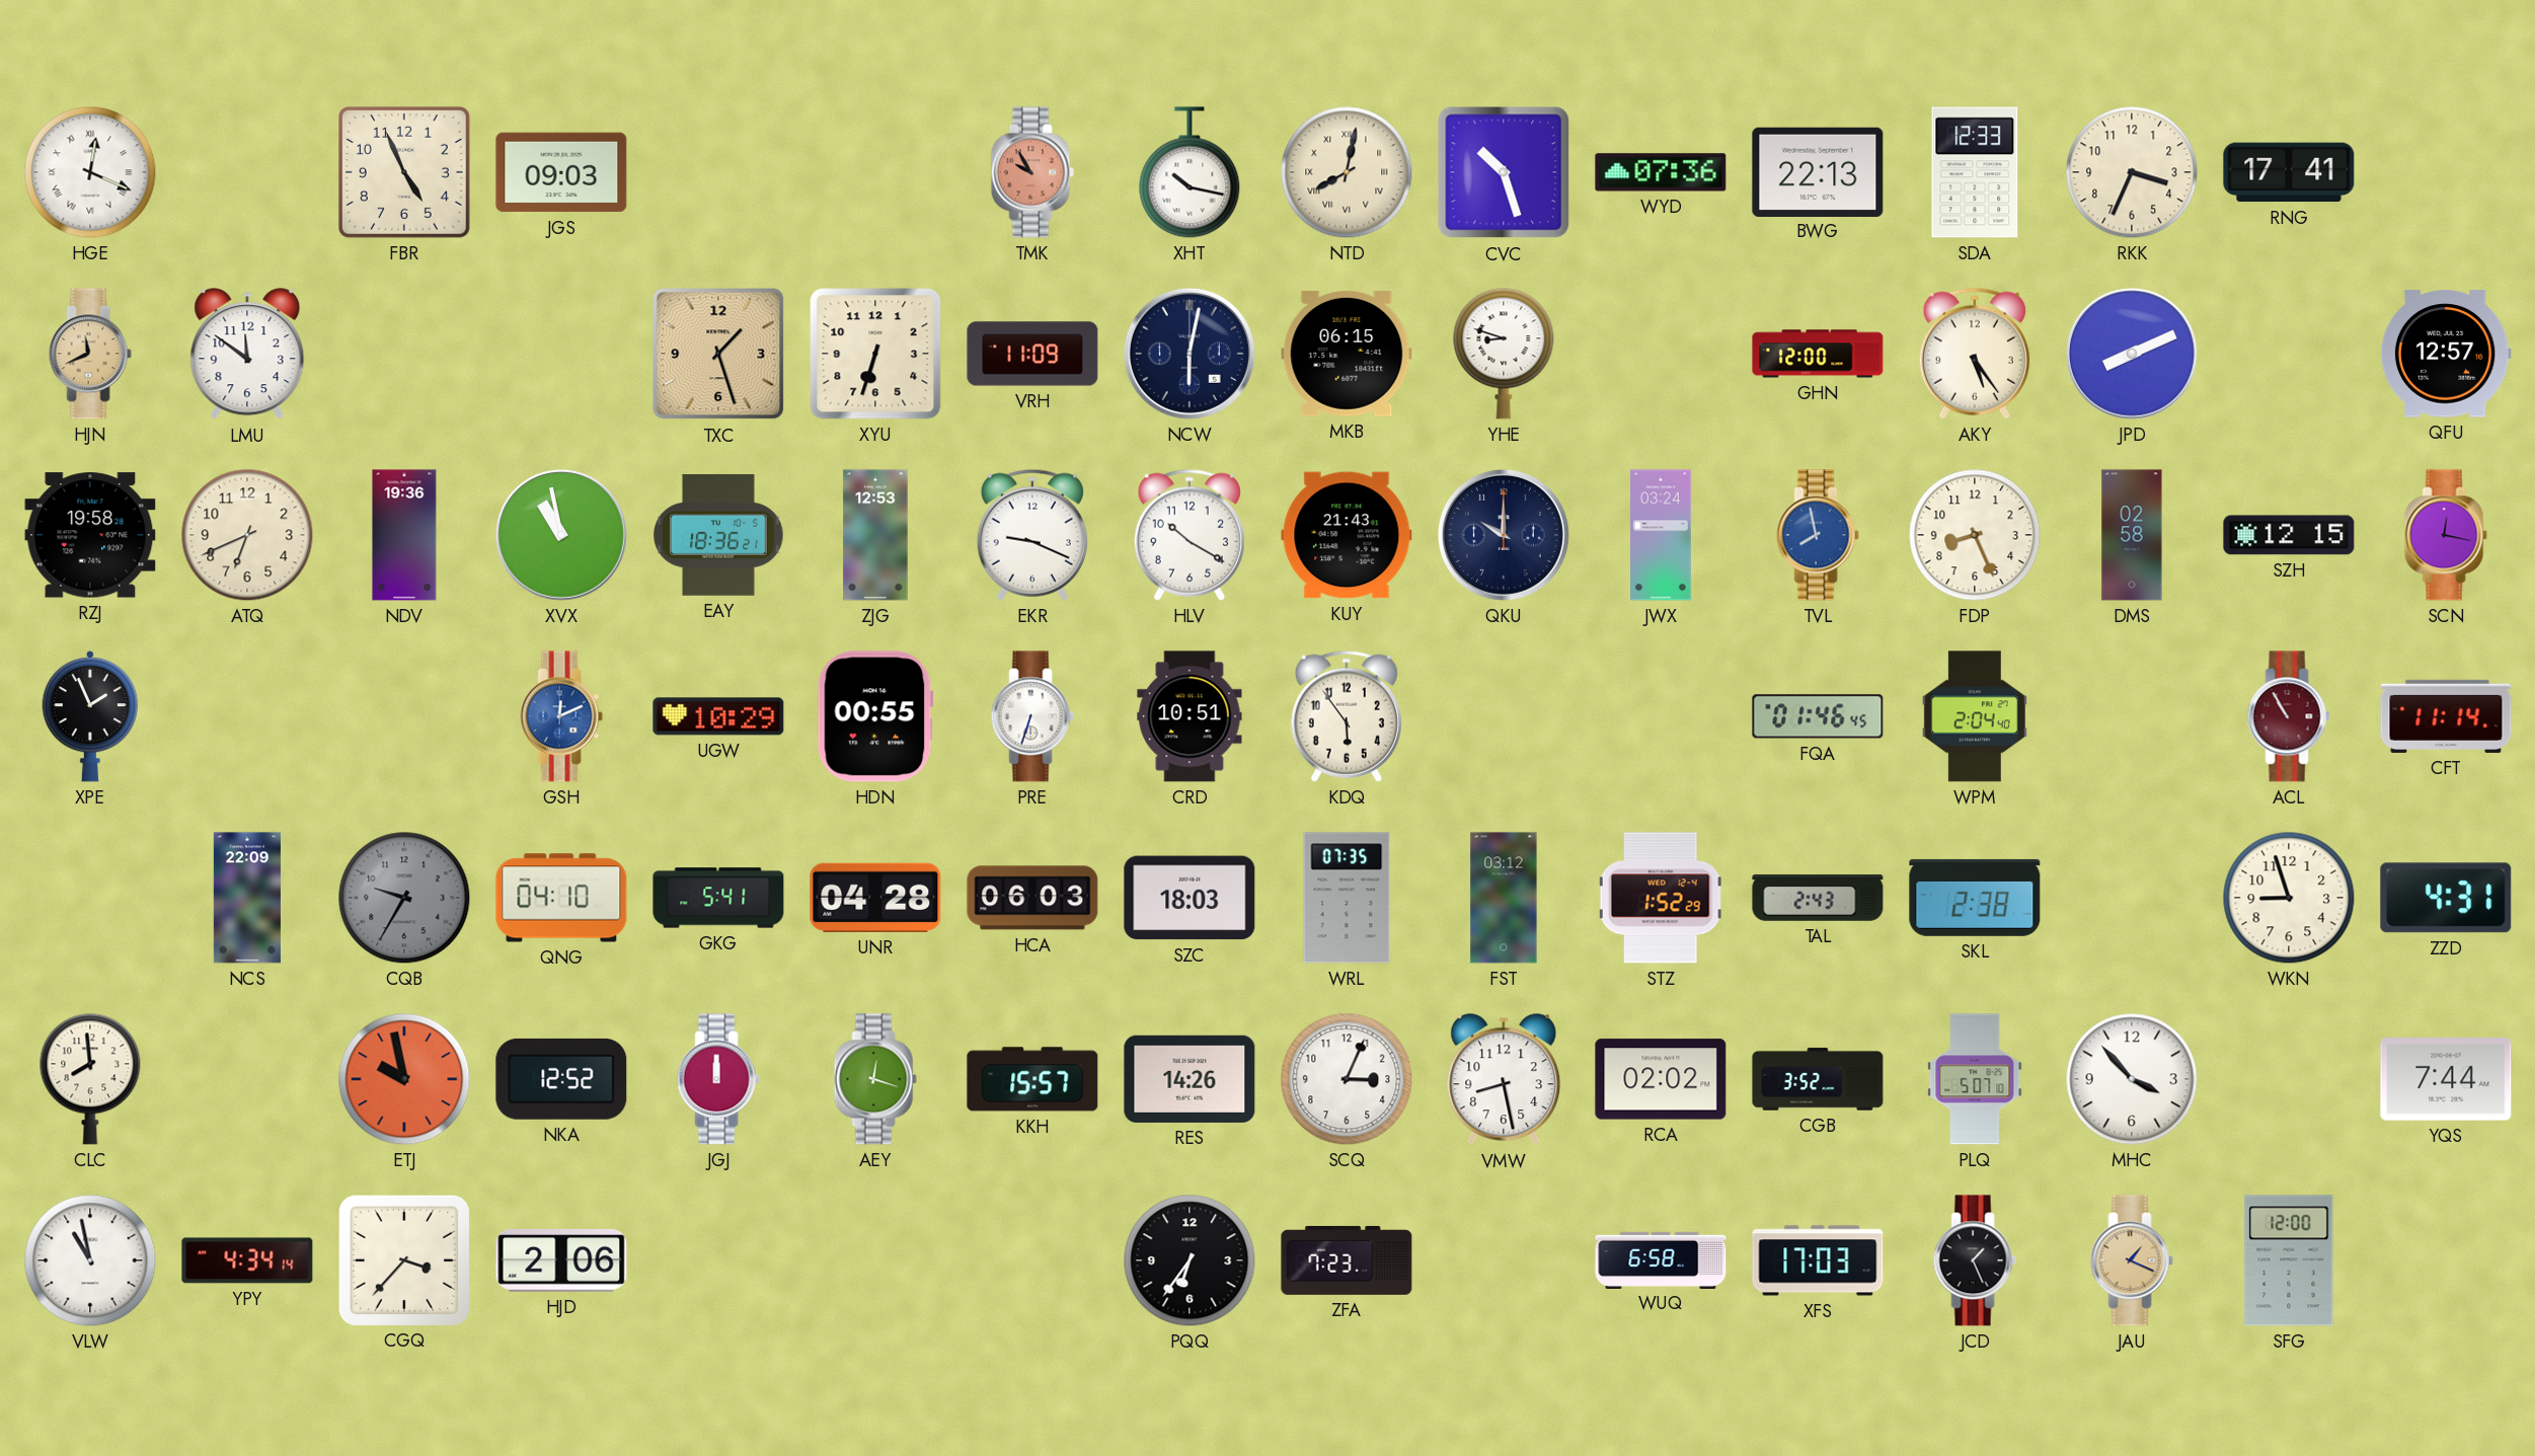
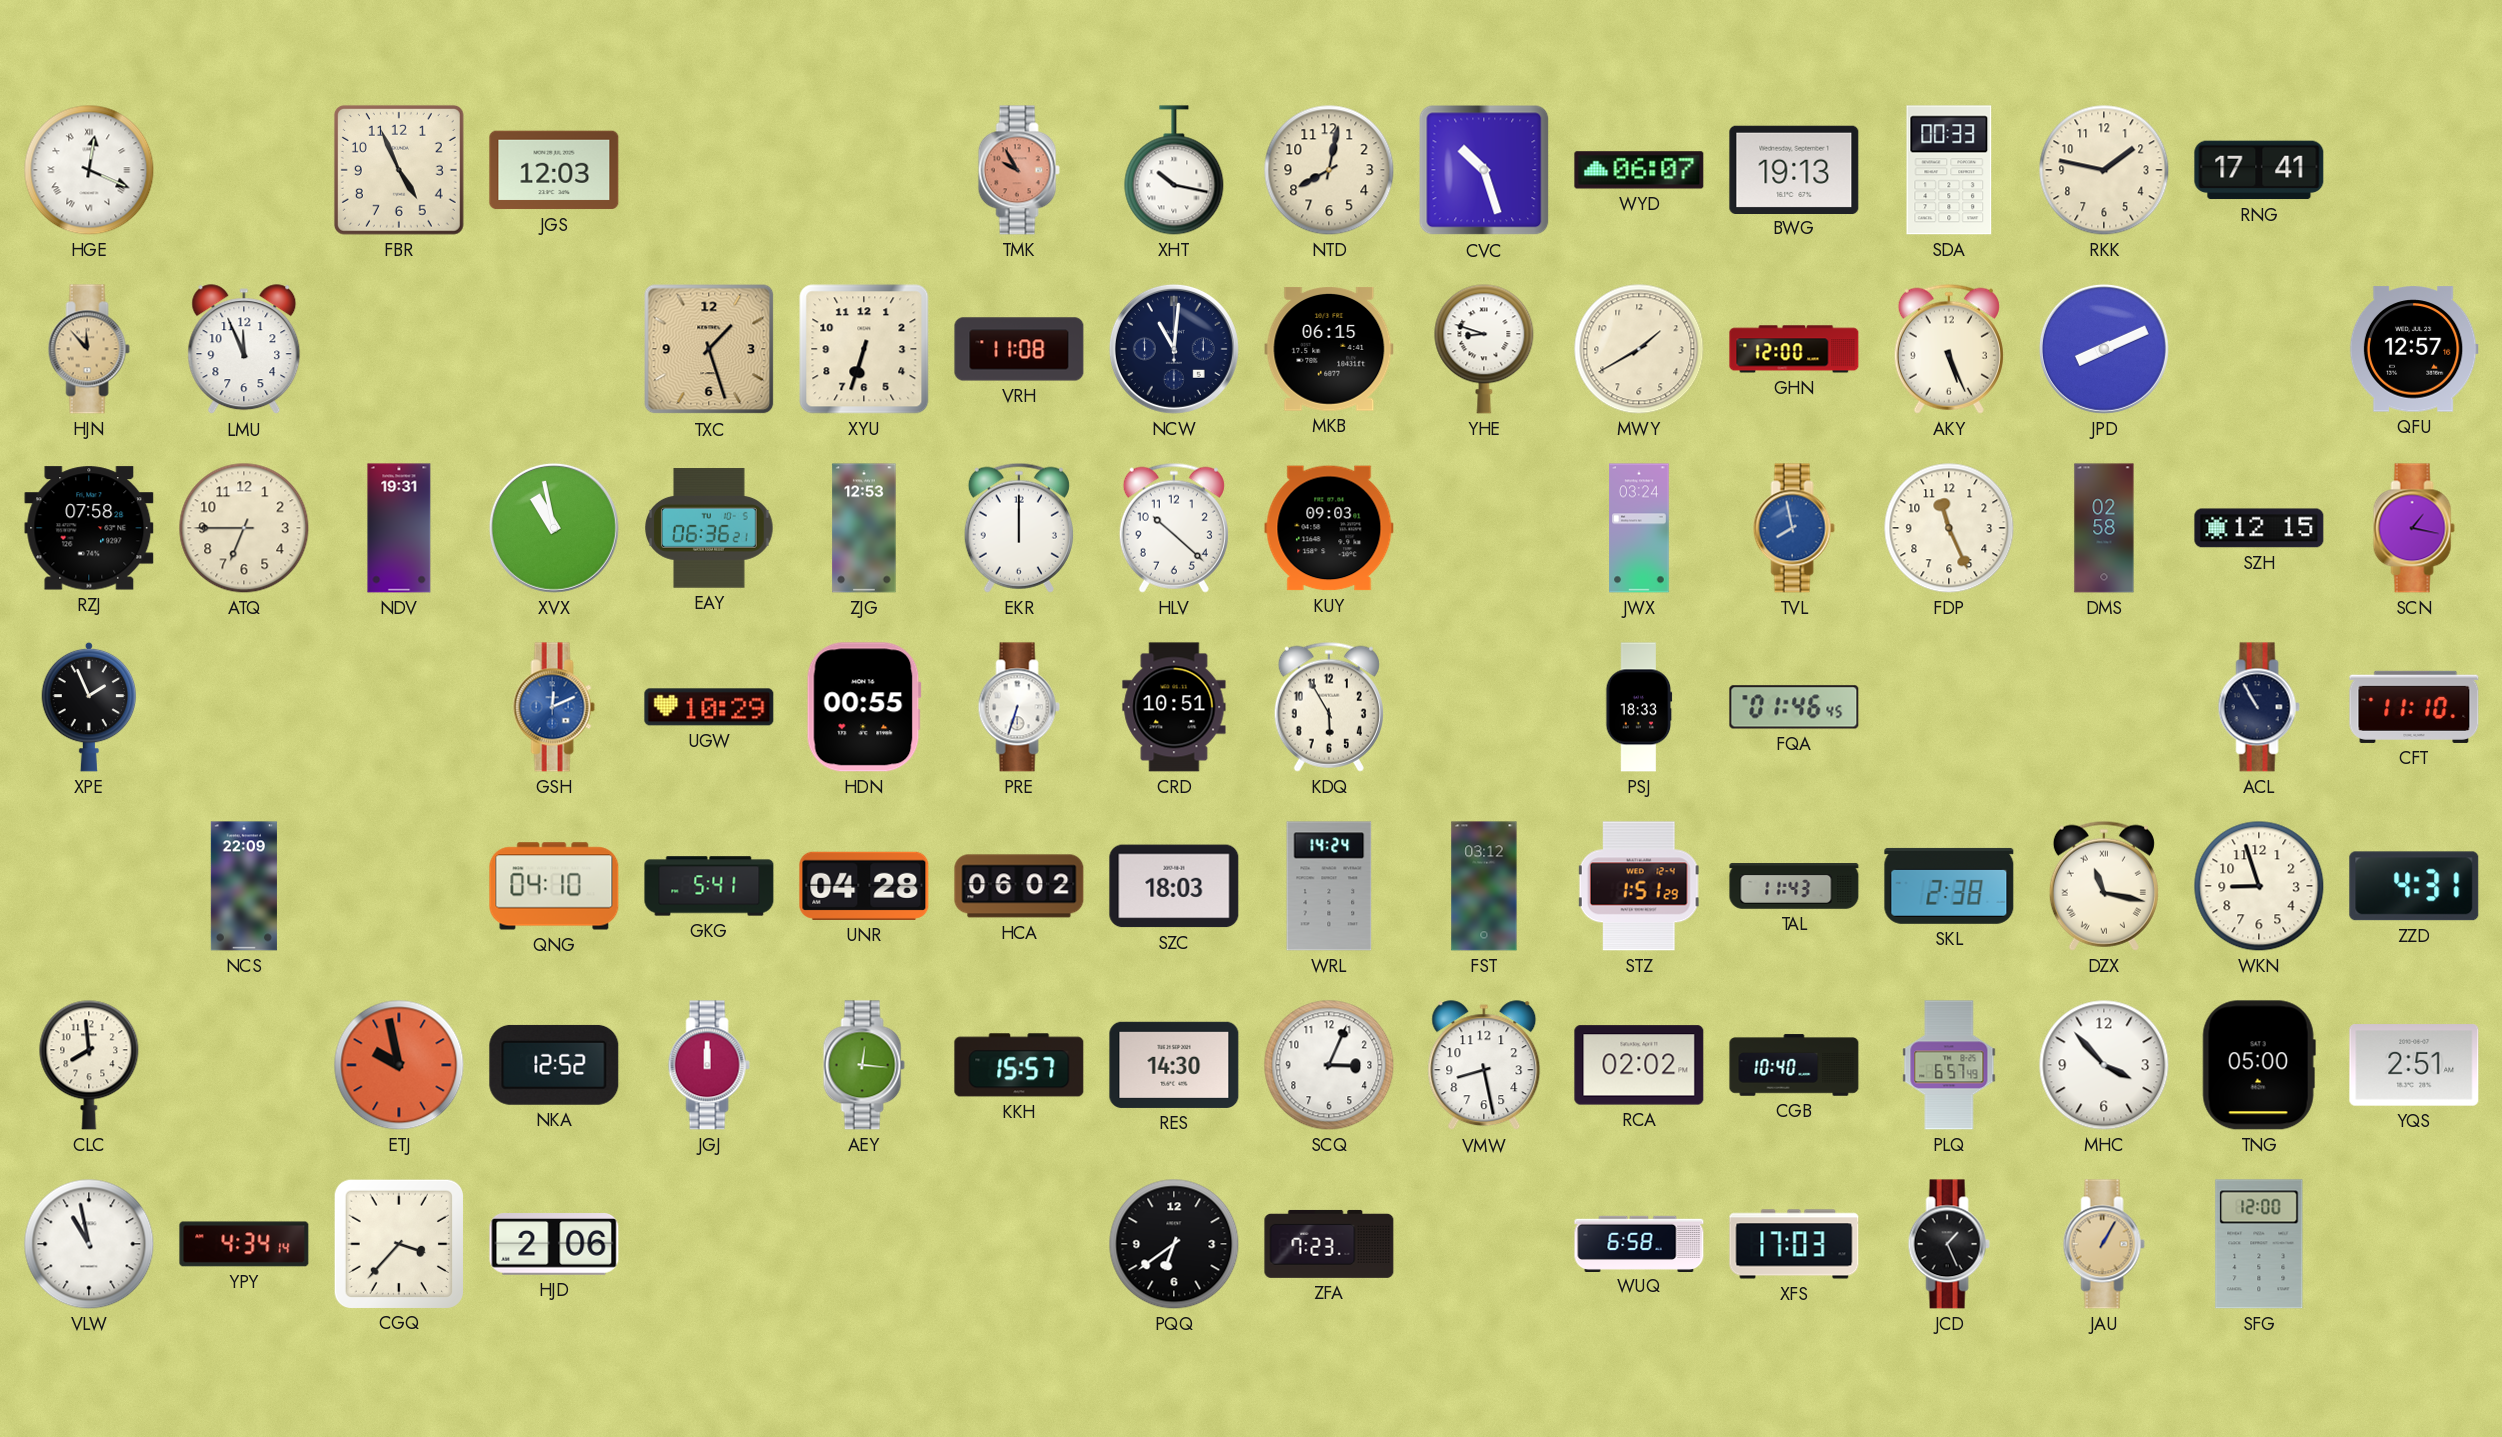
JGS: 09:03 -> 12:03 (554, 170)
NTD numerals: Roman -> Arabic (1329, 170)
WYD: 07:36 -> 06:07 (1639, 170)
BWG: 22:13 -> 19:13 (1794, 169)
SDA: 12:33 -> 00:33 (1949, 170)
RKK: 3:34 -> 1:47 (2104, 170)
HJN: 11:41 -> 11:53 (89, 349)
LMU: 11:51 -> 11:56 (244, 350)
VRH: 11:09 -> 11:08 (1019, 349)
NCW: 6:02 -> 11:01 (1174, 349)
MWY: none -> 1:40 (1639, 349)
AKY: 5:24 -> 5:26 (1949, 349)
RZJ: 19:58 -> 07:58 (89, 528)
ATQ: 6:41 -> 6:45 (244, 528)
NDV: 19:36 -> 19:31 (399, 528)
EAY: 18:36 -> 06:36 (709, 528)
EKR: 9:19 -> 12:00 (1019, 528)
HLV: 10:20 -> 10:22 (1174, 528)
KUY: 21:43 -> 09:03 (1329, 528)
QKU: 10:00 -> none (1504, 535)
FDP: 8:26 -> 11:26 (1949, 528)
SCN: 12:17 -> 1:17 (2414, 528)
KDQ: 5:54 -> 5:55 (1329, 707)
PSJ: none -> 18:33 (1639, 707)
WPM: 2:04 -> none (1975, 716)
ACL dial: burgundy -> navy (2259, 707)
CFT: 11:14 -> 11:10 (2414, 707)
CQB: 9:35 -> none (404, 898)
HCA: 06:03 -> 06:02 (1019, 886)
WRL: 07:35 -> 14:24 (1329, 886)
STZ: 1:52 -> 1:51 (1639, 886)
TAL: 2:43 -> 11:43 (1794, 886)
DZX: none -> 11:17 (2104, 886)
AEY: 12:18 -> 12:16 (864, 1065)
RES: 14:26 -> 14:30 (1174, 1065)
CGB: 3:52 -> 10:40 (1794, 1065)
PLQ: 5:07 -> 6:57 (1949, 1065)
TNG: none -> 05:00 (2259, 1065)
YQS: 7:44 -> 2:51 (2414, 1065)
PQQ: 6:36 -> 6:39 (1174, 1244)
JAU: 1:19 -> 1:05 (2104, 1244)
